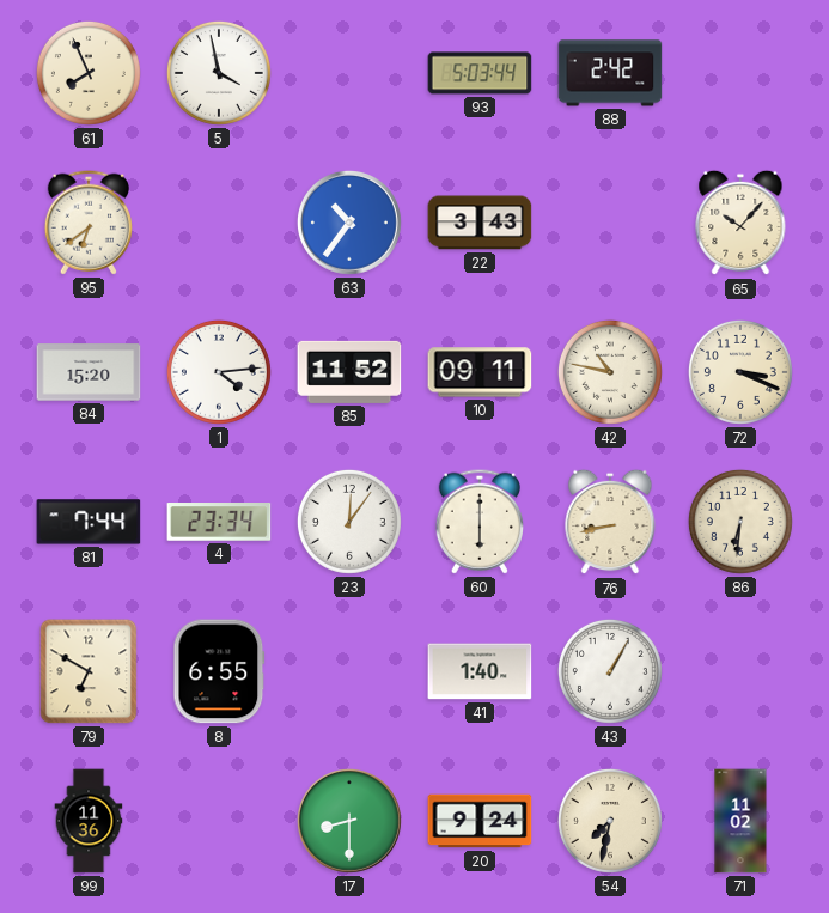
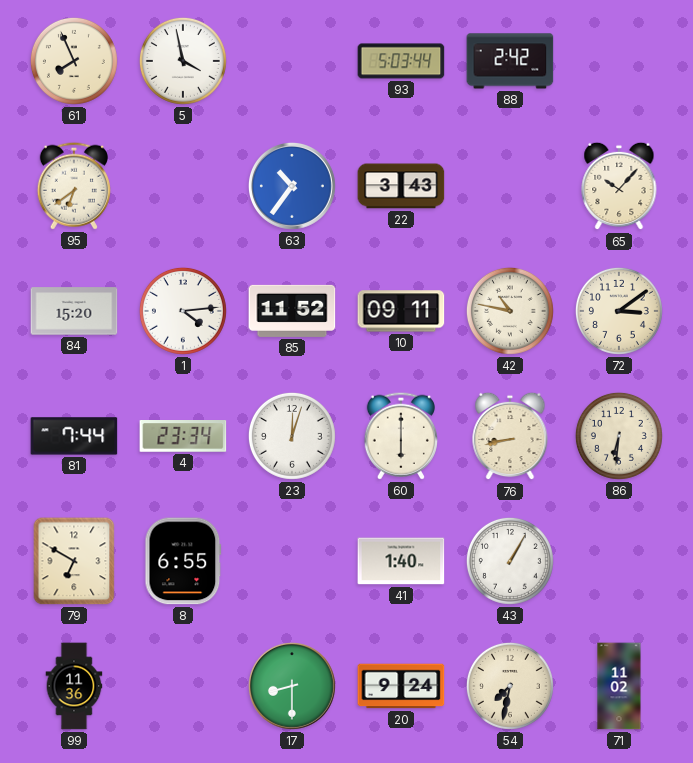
72: 3:19 -> 3:09 (619, 311)
23: 12:06 -> 12:03 (292, 436)
